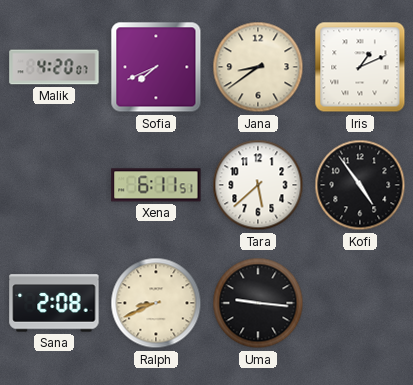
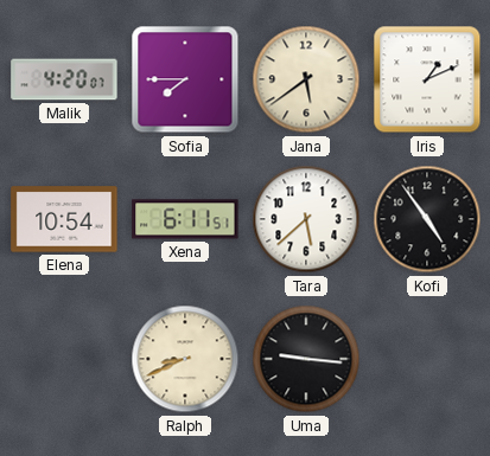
Sofia: 7:41 -> 7:45 (185, 79)
Jana: 8:39 -> 5:39 (306, 79)
Elena: none -> 10:54 (64, 219)
Sana: 2:08 -> none (54, 303)
